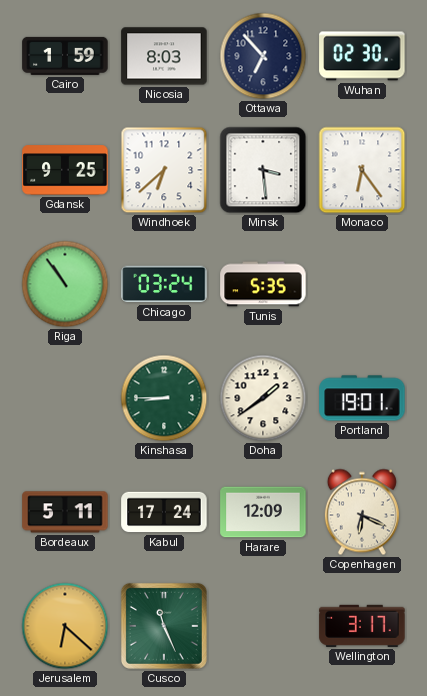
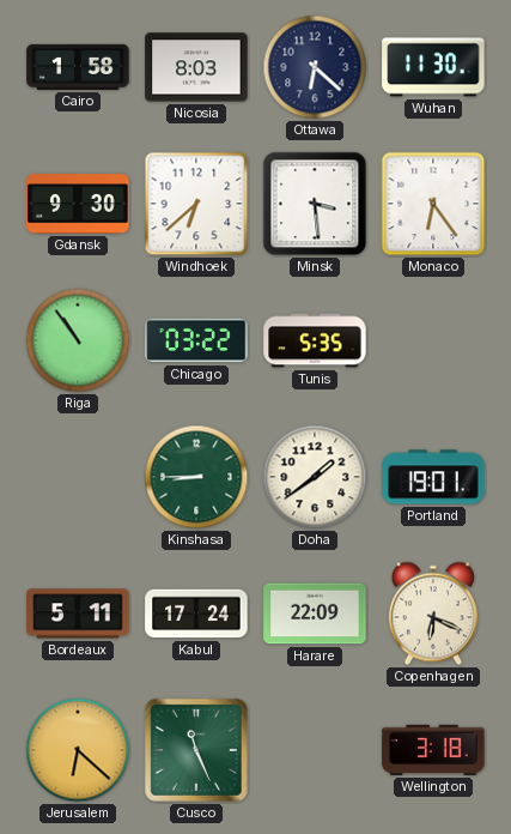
Cairo: 1:59 -> 1:58 (78, 67)
Ottawa: 6:53 -> 6:22 (315, 67)
Wuhan: 02:30 -> 11:30 (433, 67)
Gdansk: 9:25 -> 9:30 (78, 204)
Chicago: 03:24 -> 03:22 (196, 340)
Harare: 12:09 -> 22:09 (315, 614)
Wellington: 3:17 -> 3:18 (433, 750)
